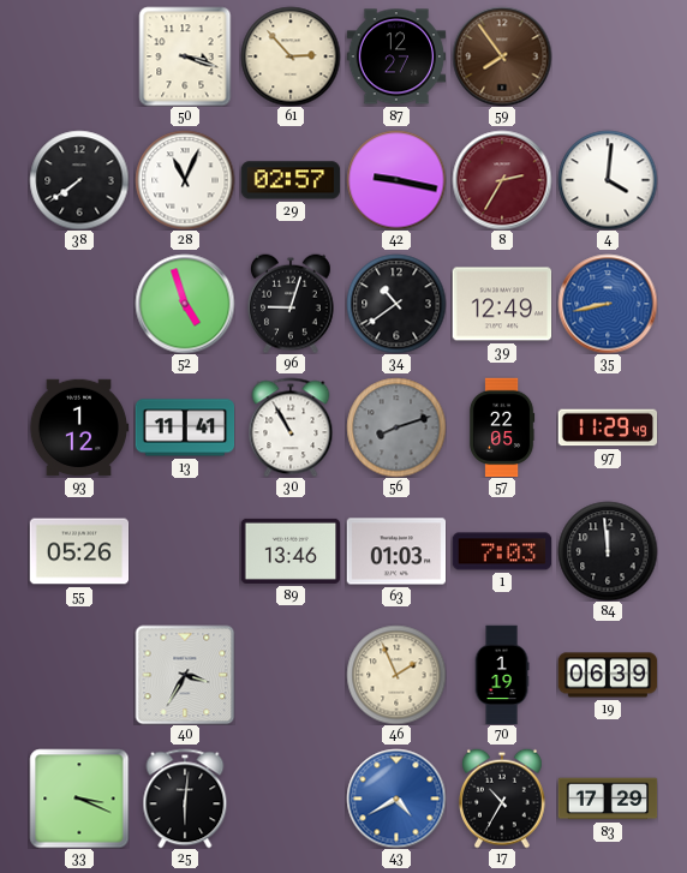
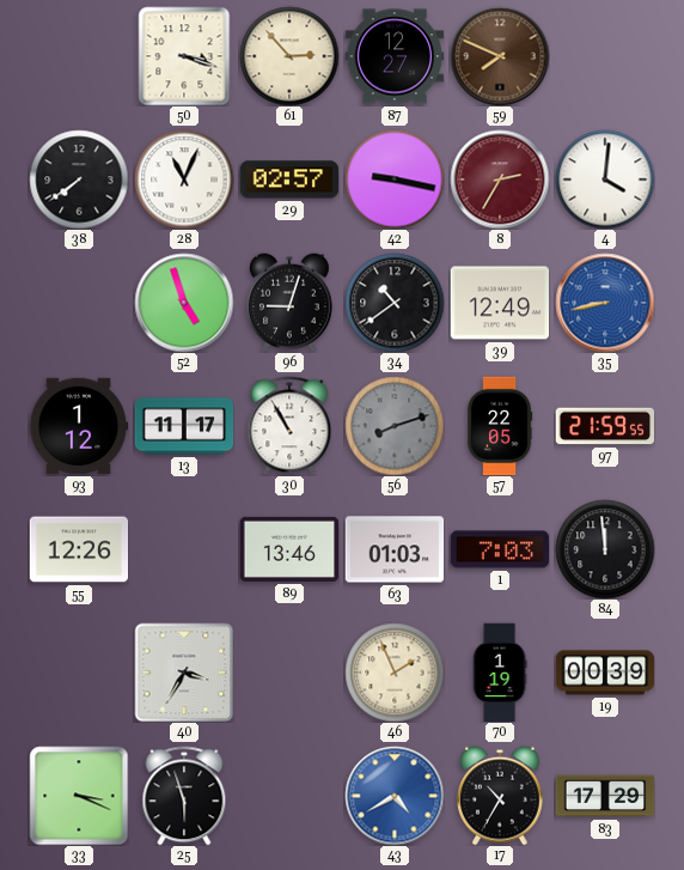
59: 7:54 -> 7:49 (500, 56)
13: 11:41 -> 11:17 (184, 426)
97: 11:29 -> 21:59 (605, 426)
55: 05:26 -> 12:26 (79, 549)
19: 06:39 -> 00:39 (605, 673)
25: 6:01 -> 5:57 (184, 796)
